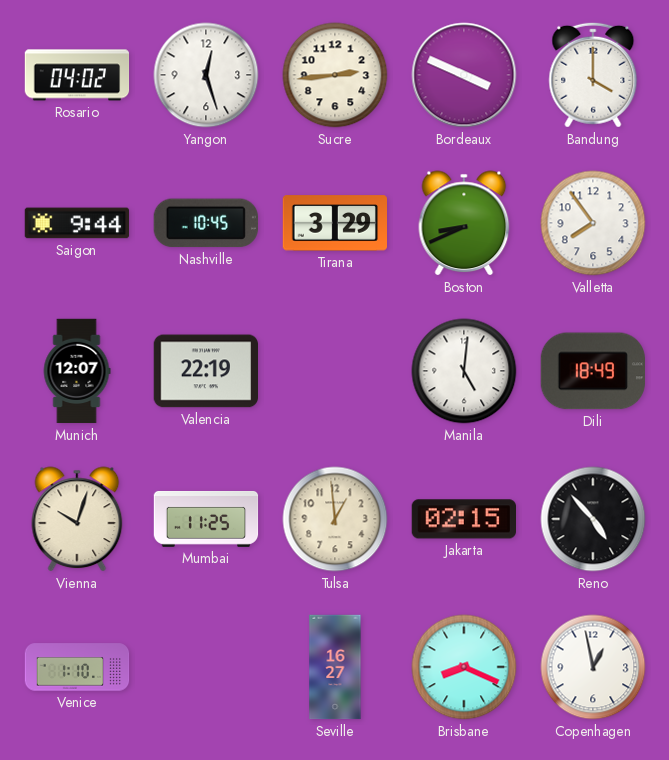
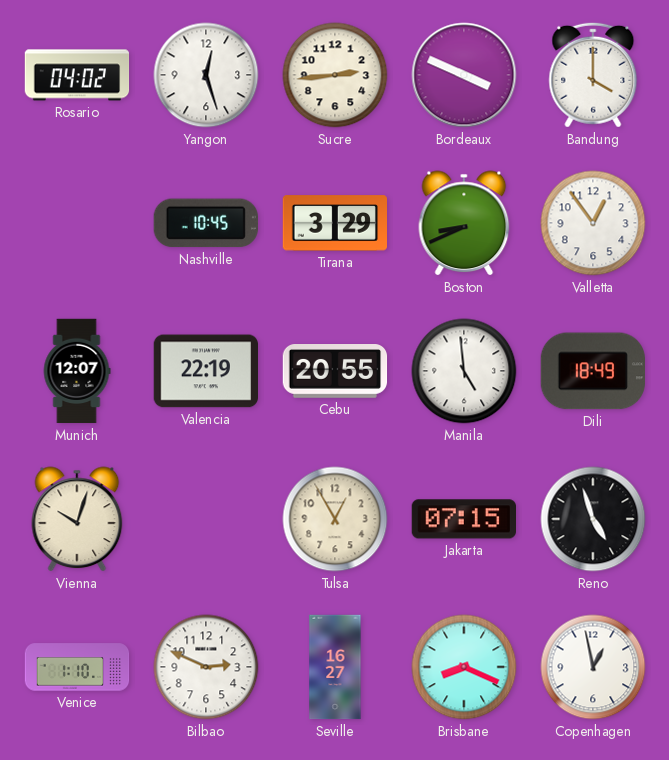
Saigon: 9:44 -> none (77, 223)
Valletta: 7:54 -> 12:54 (593, 223)
Cebu: none -> 20:55 (335, 372)
Manila: 5:01 -> 4:59 (464, 371)
Mumbai: 11:25 -> none (206, 519)
Tulsa: 12:59 -> 12:55 (335, 519)
Jakarta: 02:15 -> 07:15 (463, 519)
Reno: 4:53 -> 4:57 (593, 519)
Bilbao: none -> 2:49 (206, 667)
